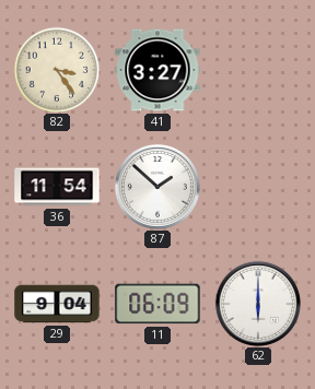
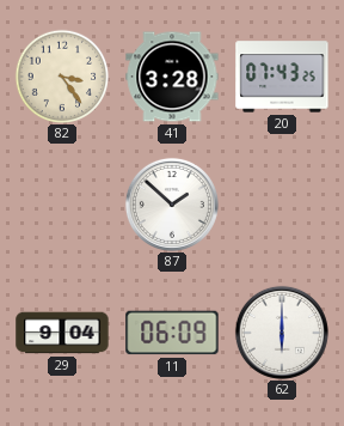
41: 3:27 -> 3:28 (172, 77)
20: none -> 07:43 (282, 77)
36: 11:54 -> none (57, 187)
